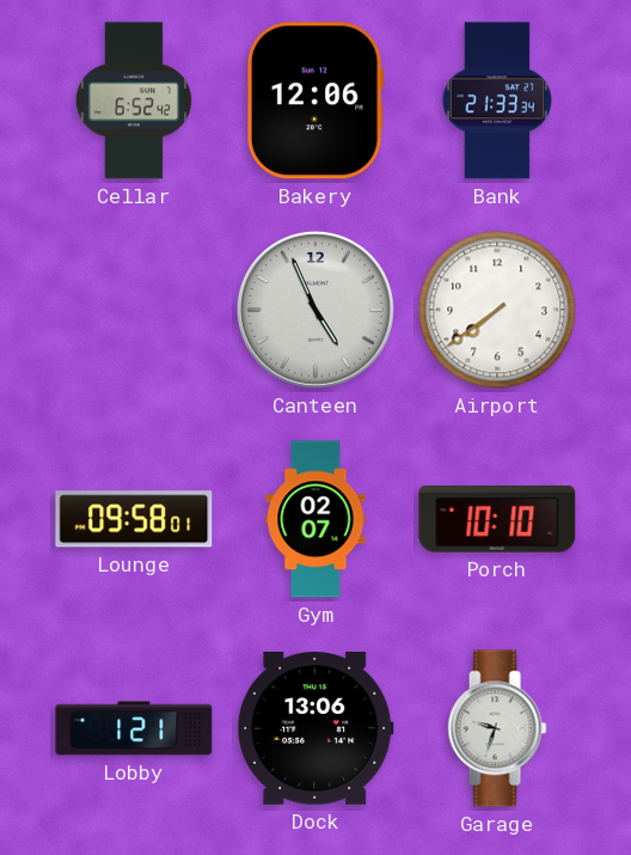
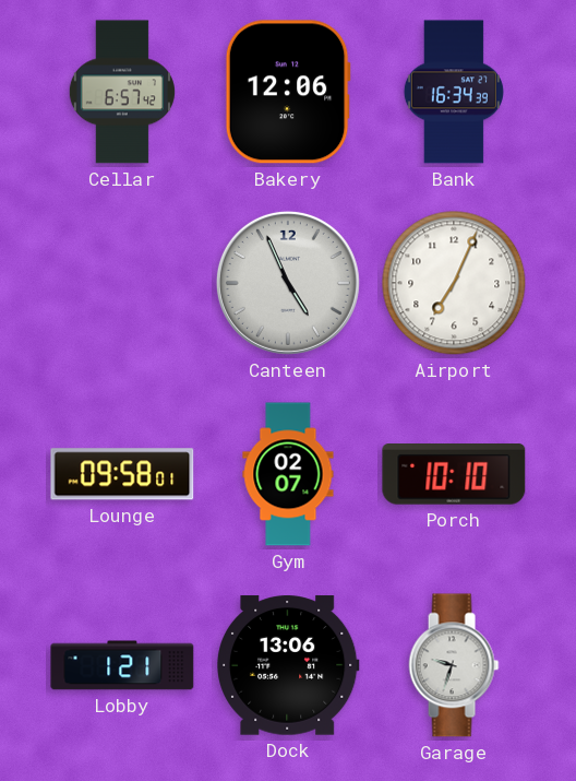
Cellar: 6:52 -> 6:57 (122, 92)
Bank: 21:33 -> 16:34 (454, 92)
Airport: 7:39 -> 7:04 (454, 283)
